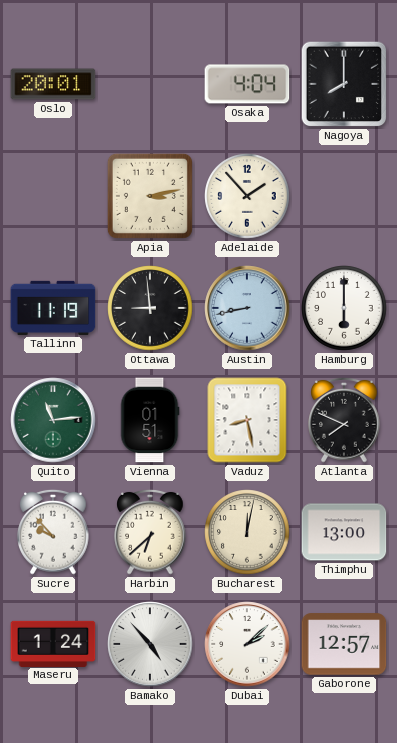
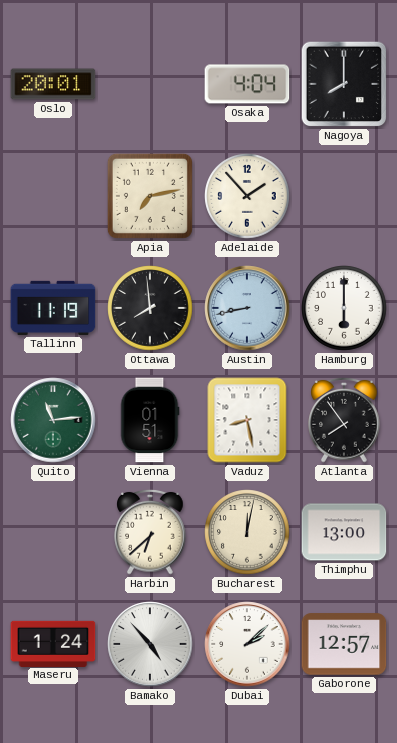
Apia: 3:13 -> 7:13 (150, 196)
Ottawa: 8:59 -> 7:59 (150, 308)
Atlanta: 7:49 -> 7:54 (344, 420)
Sucre: 9:53 -> none (53, 532)
